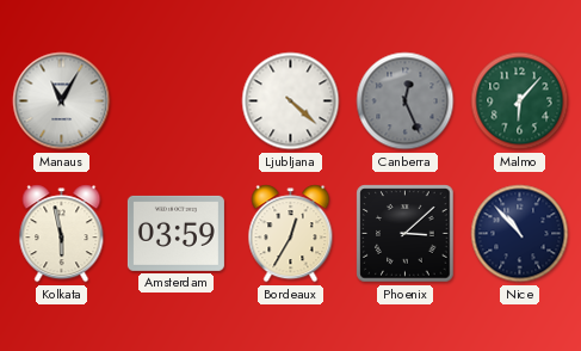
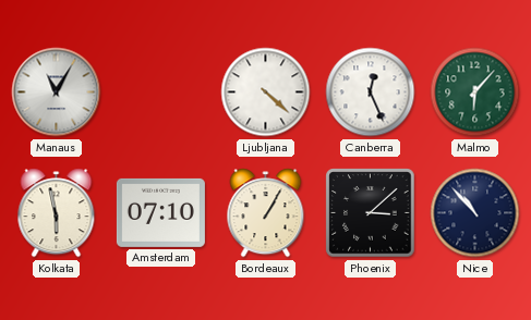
Canberra dial: grey -> white (371, 93)
Amsterdam: 03:59 -> 07:10 (160, 212)
Bordeaux: 12:35 -> 1:05 (266, 213)
